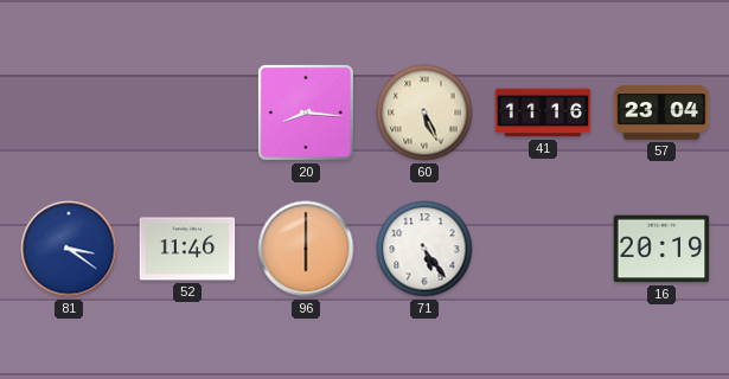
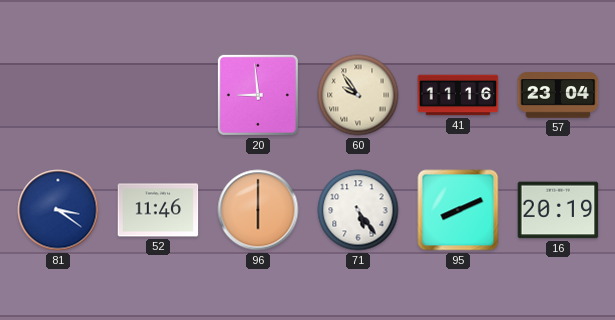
20: 8:16 -> 8:59 (258, 95)
60: 5:26 -> 9:54 (358, 95)
95: none -> 8:11 (458, 210)
